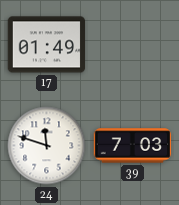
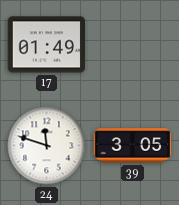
39: 7:03 -> 3:05 (133, 146)
